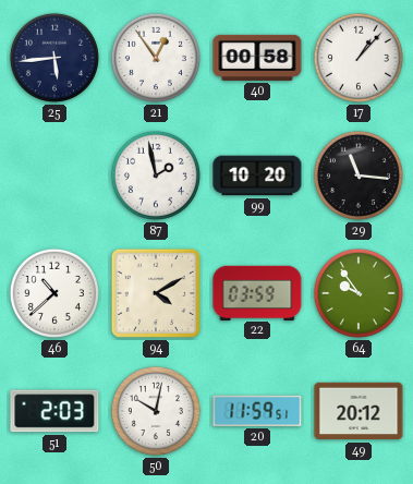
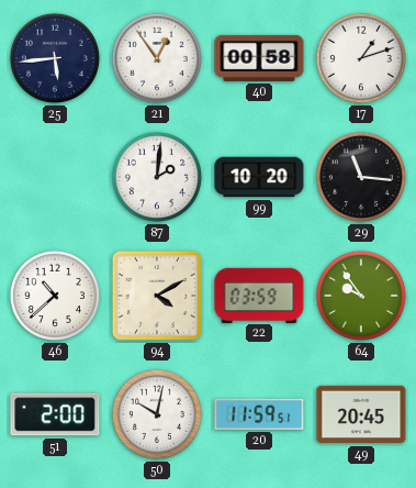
17: 1:07 -> 1:12 (361, 58)
87: 1:58 -> 2:01 (157, 177)
51: 2:03 -> 2:00 (55, 414)
49: 20:12 -> 20:45 (361, 414)
